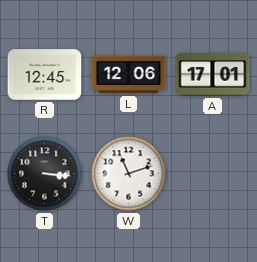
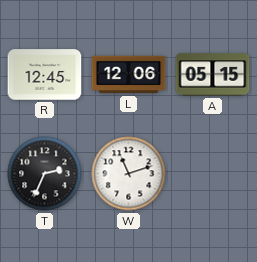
A: 17:01 -> 05:15 (213, 75)
T: 3:16 -> 2:34 (45, 174)
